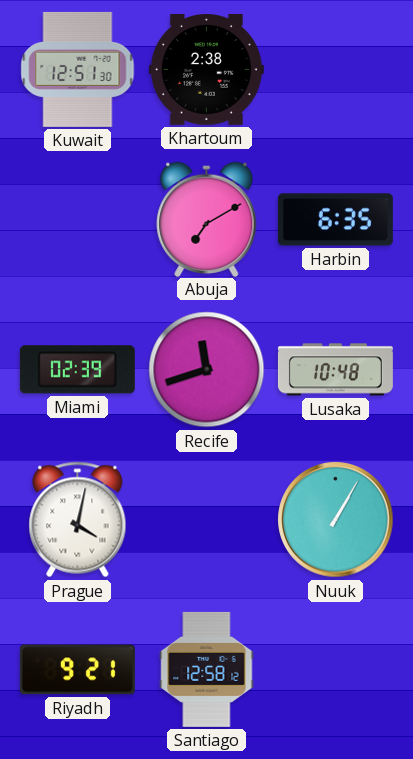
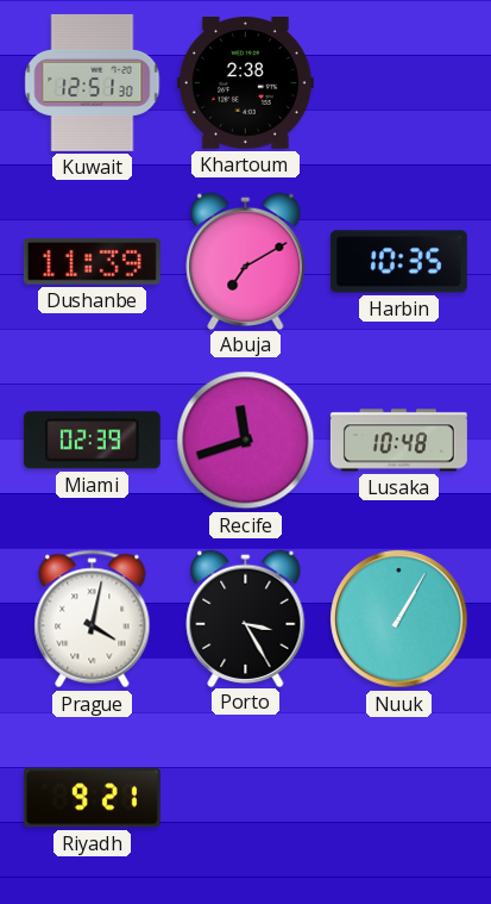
Dushanbe: none -> 11:39 (92, 261)
Harbin: 6:35 -> 10:35 (398, 262)
Porto: none -> 3:25 (246, 618)
Santiago: 12:58 -> none (207, 669)
